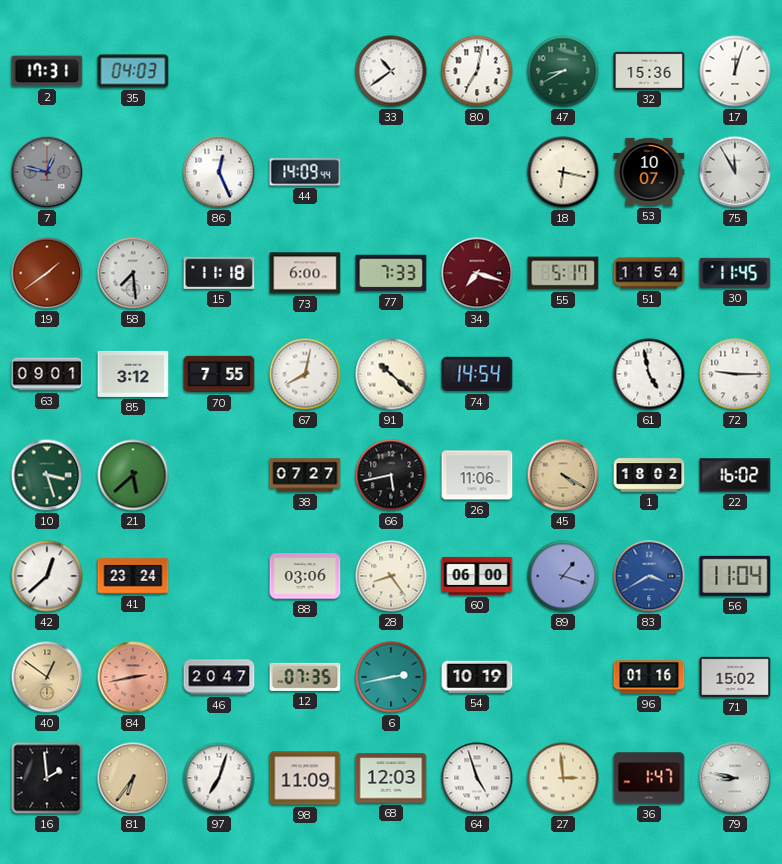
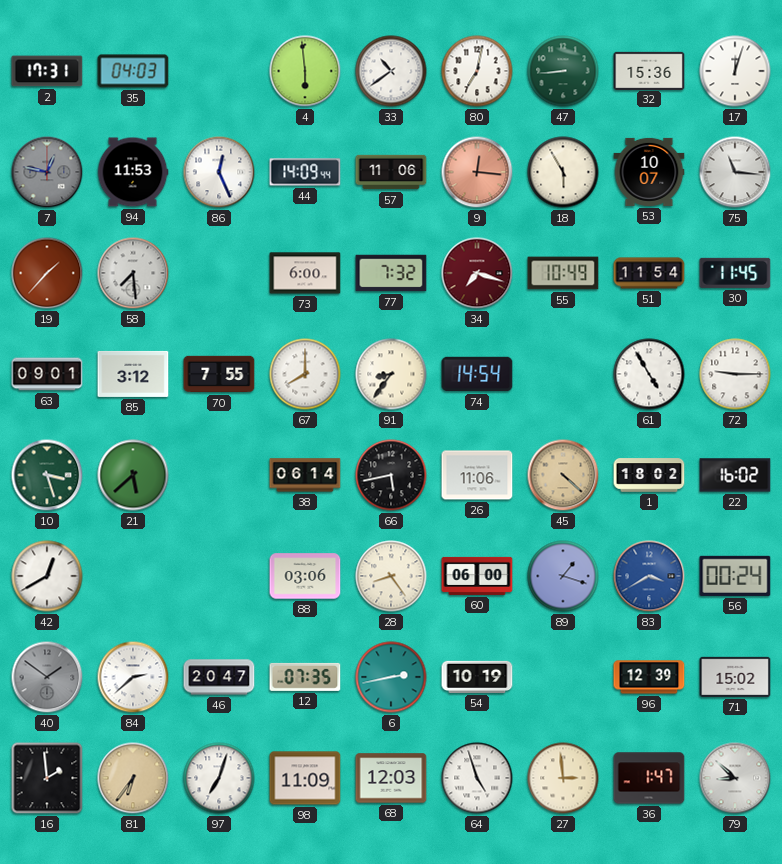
4: none -> 5:59 (305, 71)
47: 8:40 -> 8:44 (563, 71)
94: none -> 11:53 (133, 172)
57: none -> 11:06 (391, 172)
9: none -> 12:16 (477, 172)
18: 6:17 -> 5:55 (563, 172)
75: 11:55 -> 11:16 (735, 172)
19: 1:39 -> 1:37 (47, 273)
15: 11:18 -> none (219, 273)
77: 7:33 -> 7:32 (391, 273)
55: 5:17 -> 10:49 (563, 273)
67: 8:02 -> 8:00 (305, 374)
91: 10:22 -> 8:36 (391, 374)
61: 4:58 -> 4:55 (649, 374)
38: 07:27 -> 06:14 (305, 475)
45: 4:20 -> 4:22 (563, 475)
42: 12:38 -> 12:40 (47, 576)
41: 23:24 -> none (133, 576)
56: 11:04 -> 00:24 (735, 576)
40: 12:51 -> 1:51 (47, 677)
40 dial: champagne -> grey (47, 677)
84: 2:43 -> 2:38 (133, 677)
84 dial: salmon -> white (133, 677)
96: 01:16 -> 12:39 (649, 677)
79: 8:47 -> 8:52 (735, 778)
